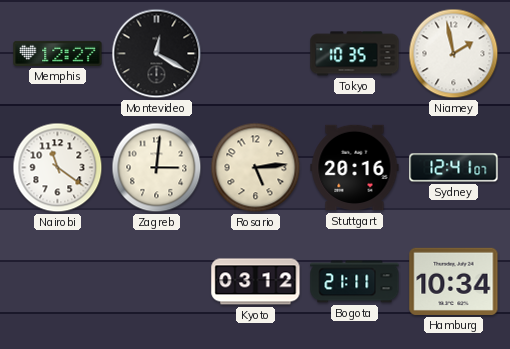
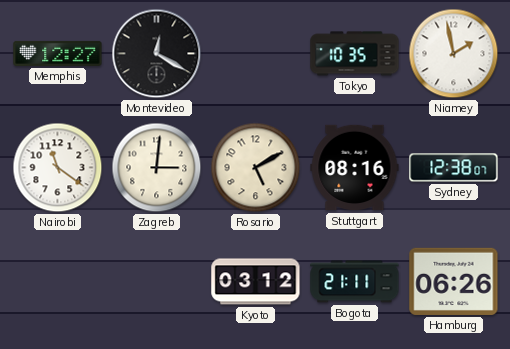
Rosario: 5:14 -> 5:10 (256, 168)
Stuttgart: 20:16 -> 08:16 (355, 168)
Sydney: 12:41 -> 12:38 (454, 168)
Hamburg: 10:34 -> 06:26 (454, 281)
